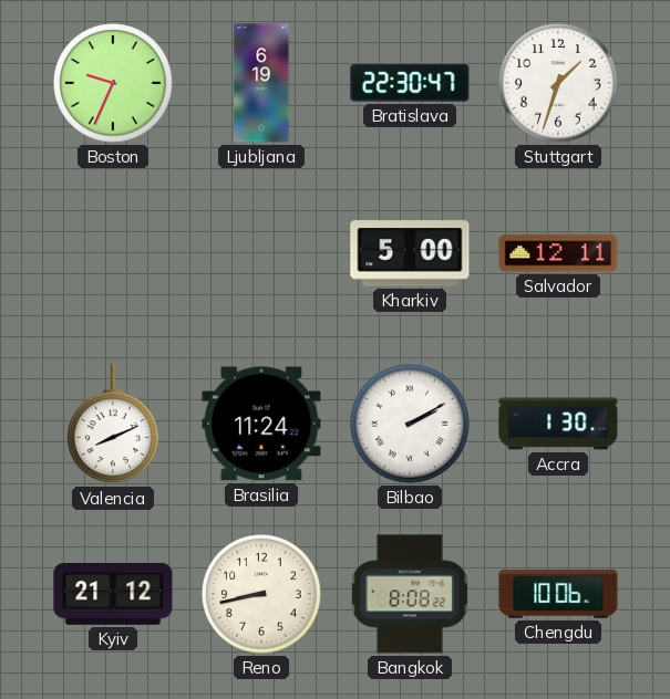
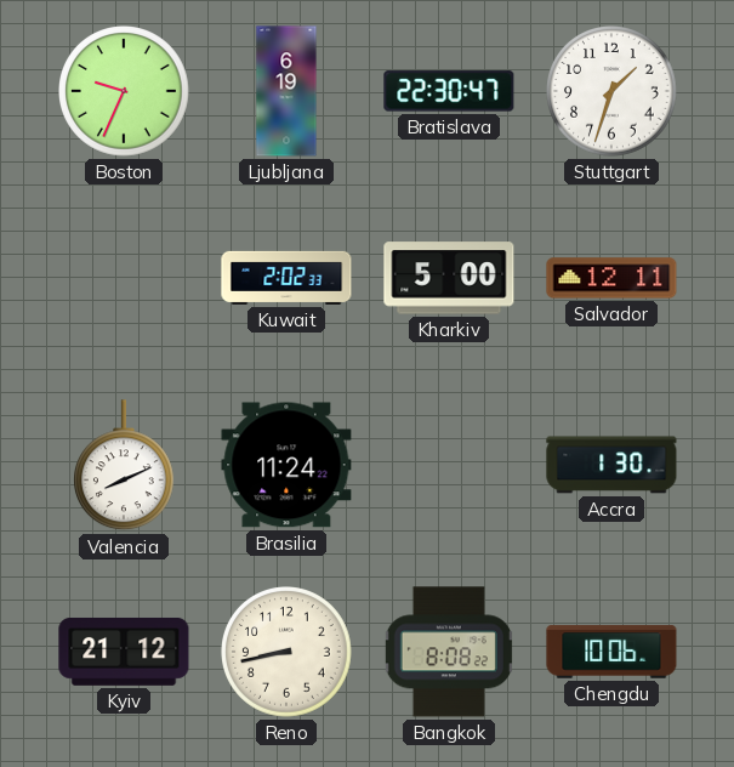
Kuwait: none -> 2:02 (286, 278)
Bilbao: 2:10 -> none (410, 424)
